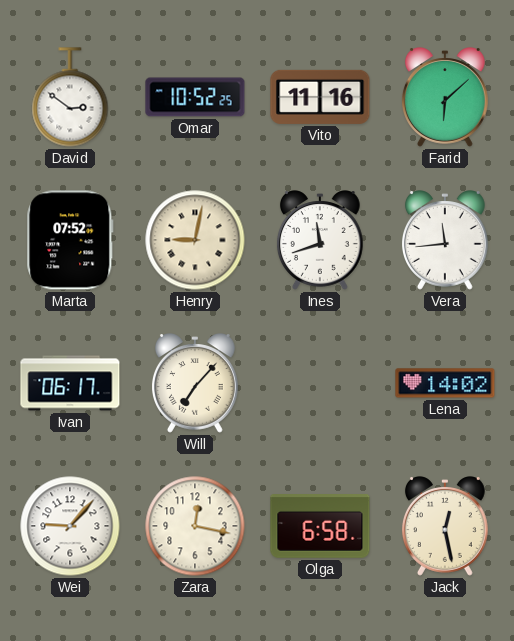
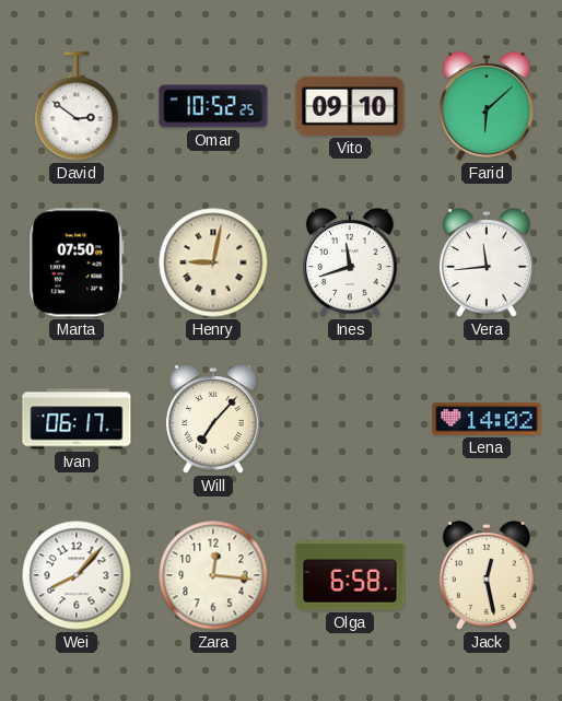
Vito: 11:16 -> 09:10 (350, 106)
Marta: 07:52 -> 07:50 (77, 262)
Wei: 9:07 -> 8:07 (77, 575)
Zara: 12:17 -> 12:16 (213, 575)
